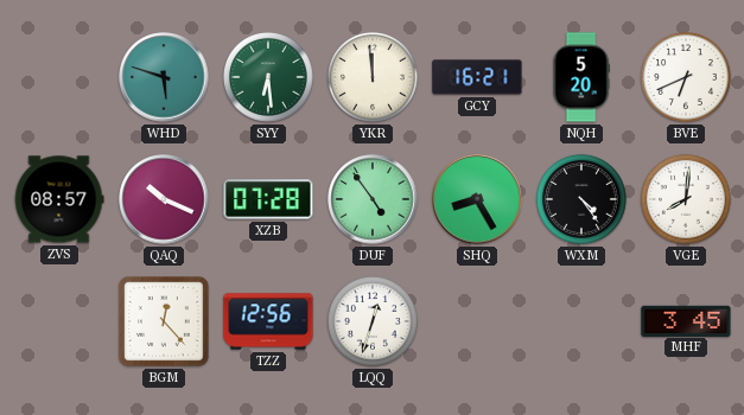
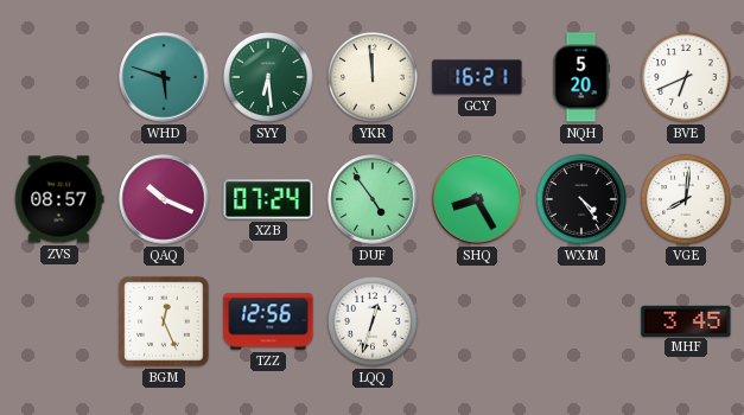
XZB: 07:28 -> 07:24 (268, 199)
BGM: 12:23 -> 12:26 (165, 323)
